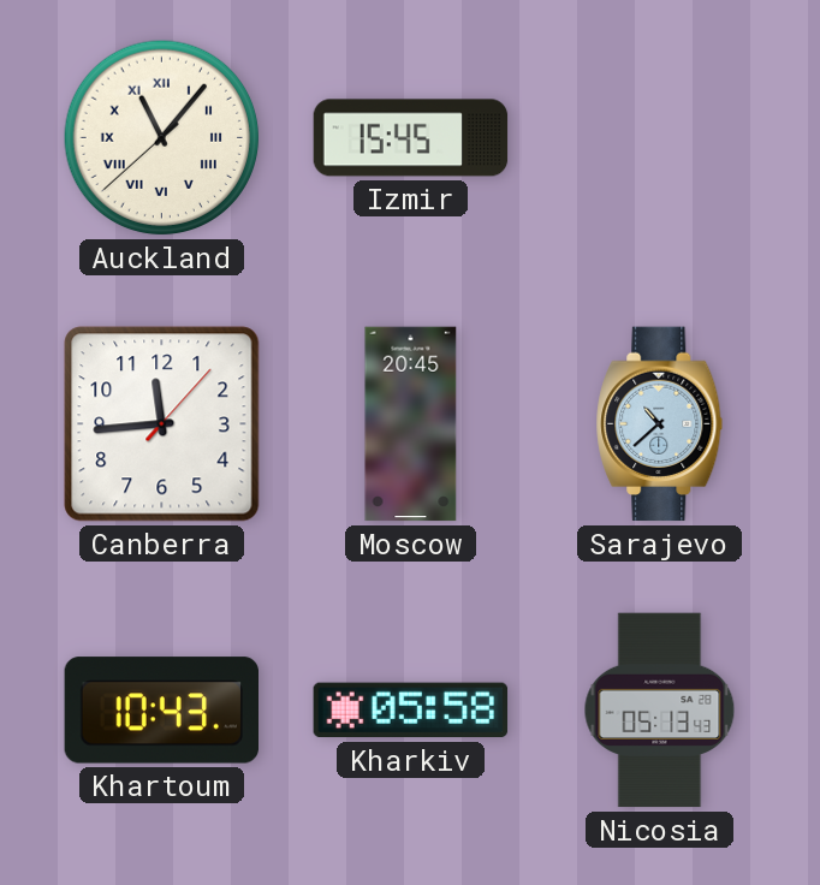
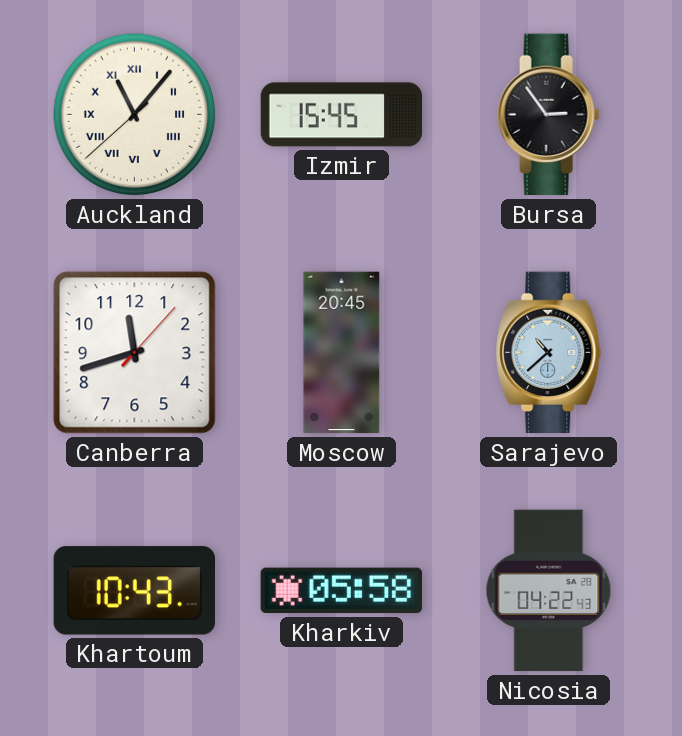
Bursa: none -> 2:54 (549, 115)
Canberra: 11:44 -> 11:42 (135, 353)
Nicosia: 05:13 -> 04:22 (549, 591)
